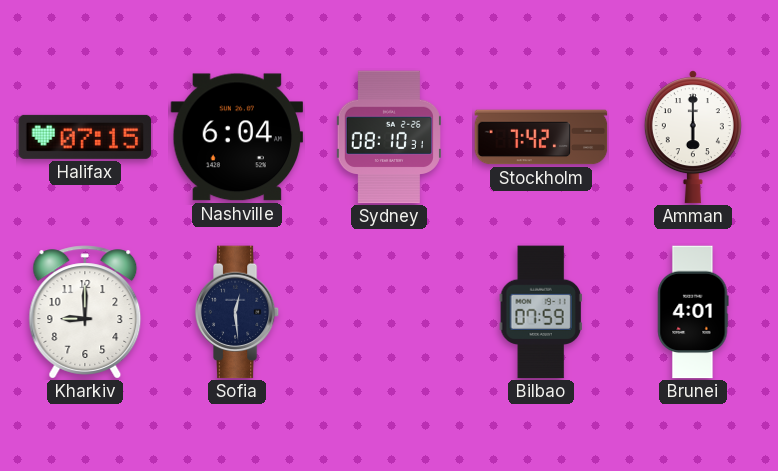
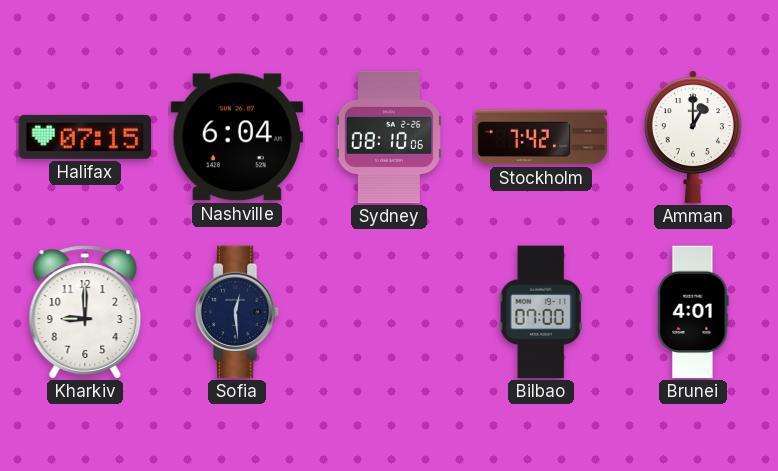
Sydney: 08:10:31 -> 08:10:06 (389, 137)
Amman: 6:00 -> 1:00 (693, 137)
Bilbao: 07:59 -> 07:00 (541, 312)
